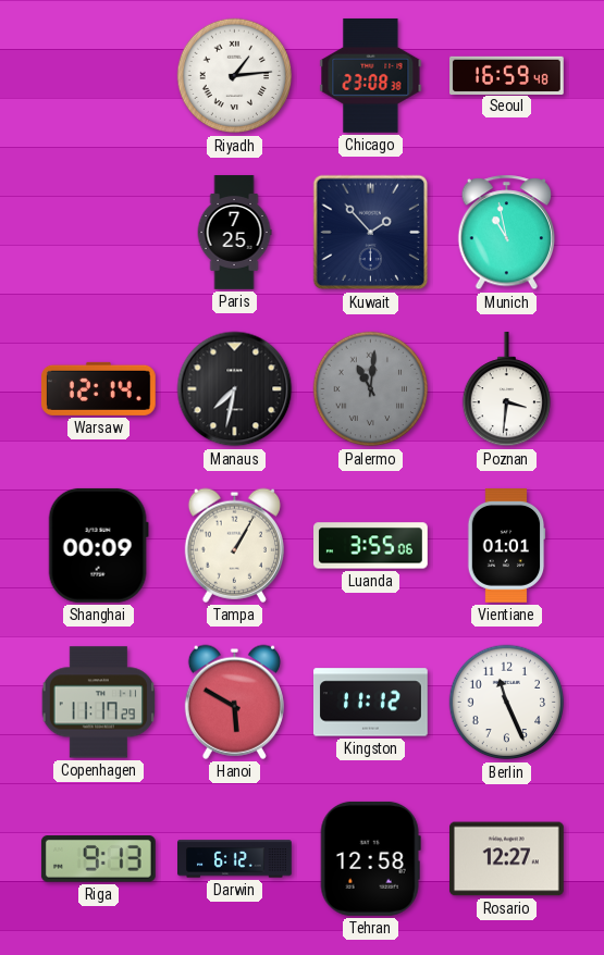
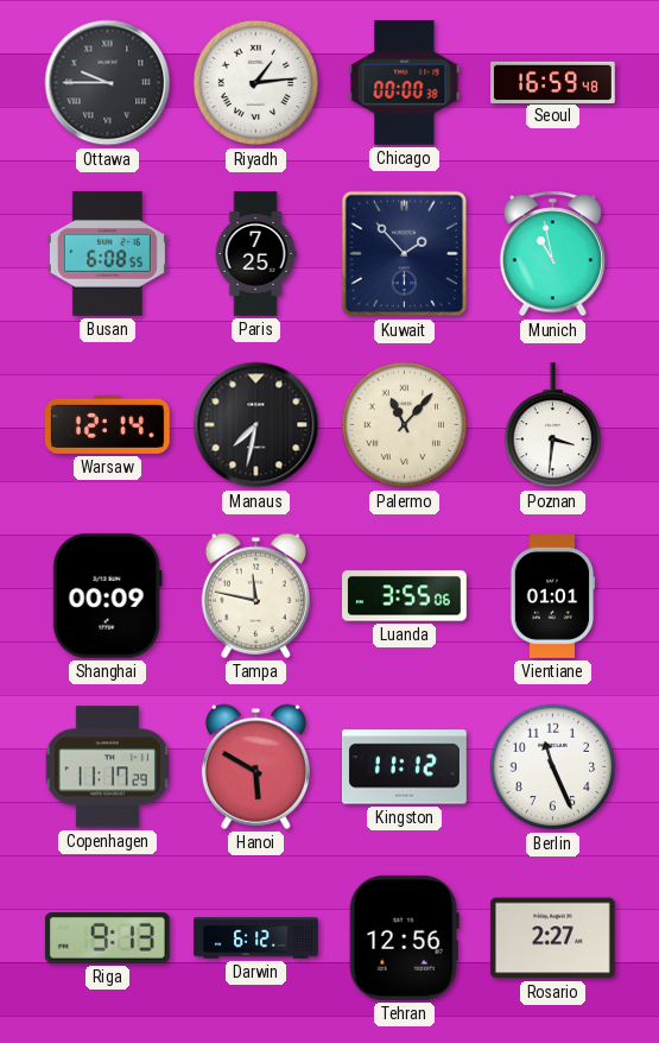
Ottawa: none -> 9:45 (108, 83)
Chicago: 23:08 -> 00:00 (405, 82)
Busan: none -> 6:08 (107, 253)
Palermo: 11:01 -> 11:07 (405, 425)
Palermo dial: grey -> cream (405, 425)
Tampa: 1:05 -> 11:47 (255, 595)
Tehran: 12:58 -> 12:56 (404, 937)
Rosario: 12:27 -> 2:27 (552, 938)
